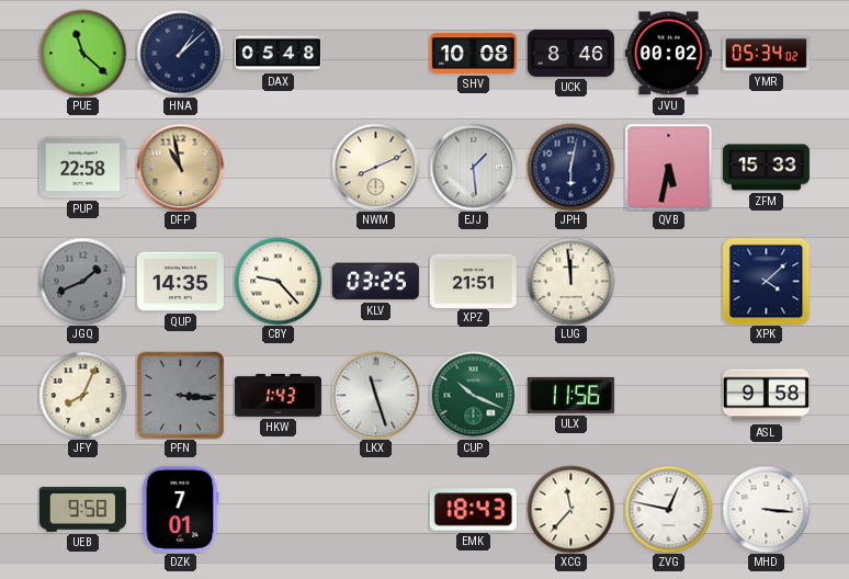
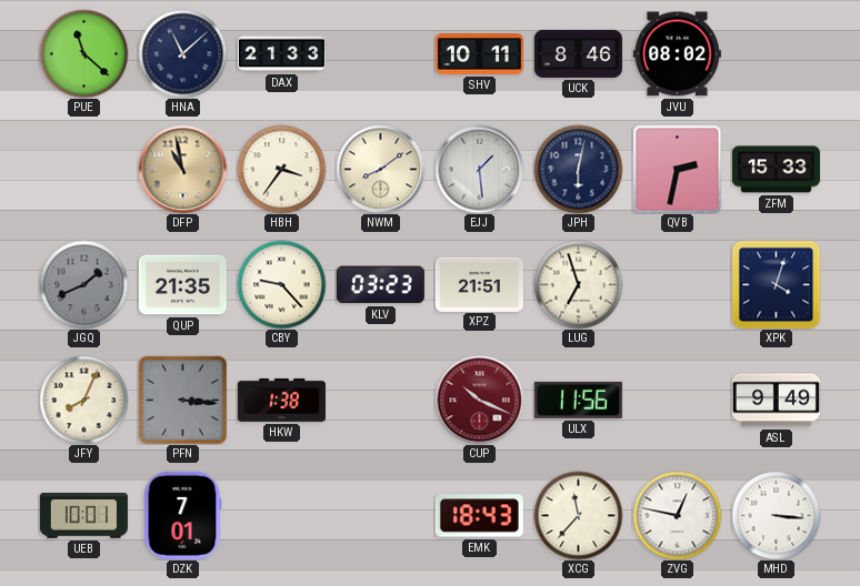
HNA: 1:08 -> 11:08 (182, 53)
DAX: 05:48 -> 21:33 (281, 54)
SHV: 10:08 -> 10:11 (479, 54)
JVU: 00:02 -> 08:02 (677, 54)
YMR: 05:34 -> none (766, 54)
PUP: 22:58 -> none (82, 168)
HBH: none -> 3:36 (281, 169)
NWM: 8:11 -> 8:09 (380, 169)
QVB: 5:32 -> 2:32 (677, 169)
QUP: 14:35 -> 21:35 (182, 285)
KLV: 03:25 -> 03:23 (380, 285)
LUG: 11:59 -> 6:57 (578, 284)
XPK: 4:08 -> 4:03 (776, 284)
HKW: 1:43 -> 1:38 (281, 401)
LKX: 11:27 -> none (375, 395)
CUP dial: green -> burgundy (479, 400)
ASL: 9:58 -> 9:49 (776, 401)
UEB: 9:58 -> 10:01 (83, 515)
